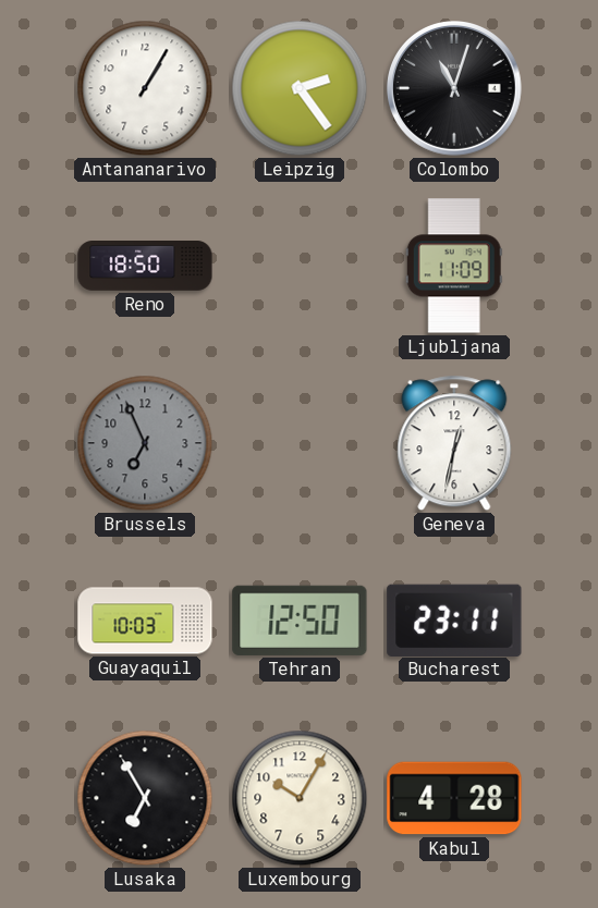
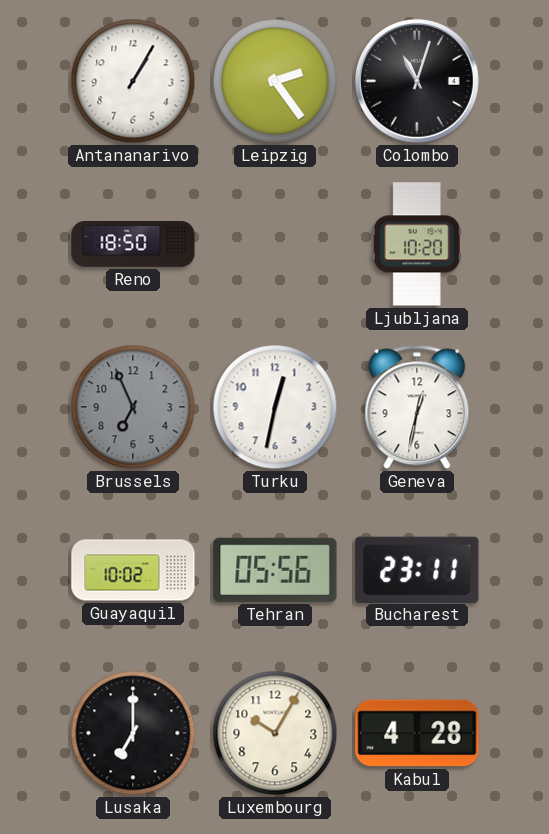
Ljubljana: 11:09 -> 10:20 (417, 244)
Turku: none -> 12:32 (275, 407)
Guayaquil: 10:03 -> 10:02 (133, 570)
Tehran: 12:50 -> 05:56 (275, 570)
Lusaka: 6:55 -> 7:00 (133, 733)
